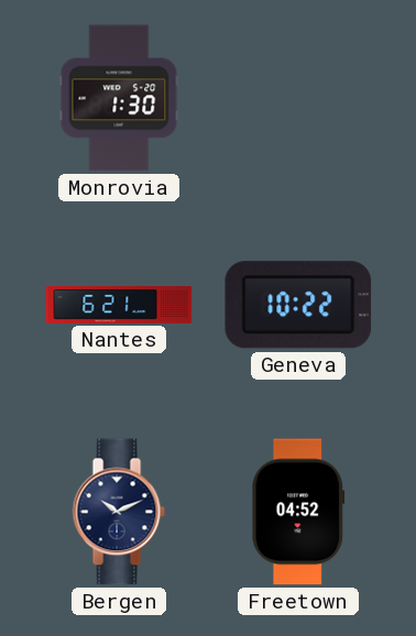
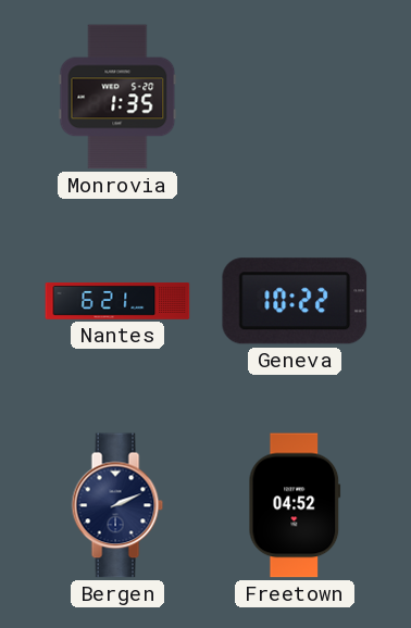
Monrovia: 1:30 -> 1:35 (117, 97)
Bergen: 10:11 -> 2:11 (117, 505)
